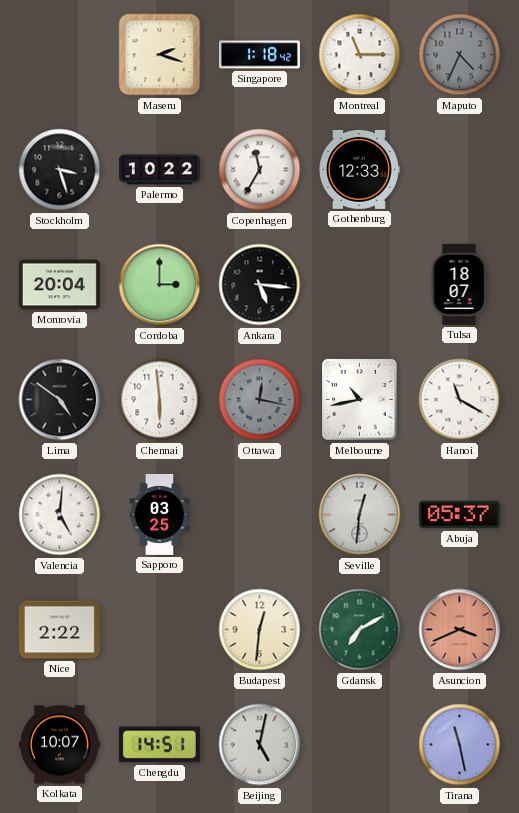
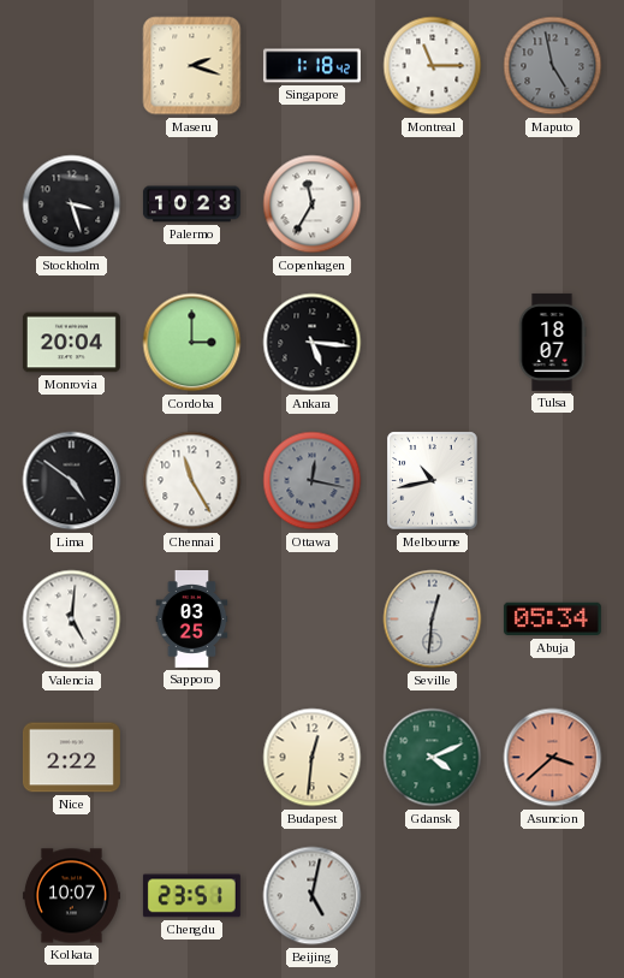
Maputo: 4:34 -> 4:58 (553, 66)
Palermo: 10:22 -> 10:23 (191, 205)
Gothenburg: 12:33 -> none (359, 169)
Chennai: 5:59 -> 11:25 (192, 481)
Hanoi: 11:20 -> none (460, 400)
Abuja: 05:37 -> 05:34 (552, 620)
Gdansk: 7:10 -> 4:11 (433, 758)
Asuncion: 3:41 -> 3:38 (553, 758)
Chengdu: 14:51 -> 23:51 (191, 896)
Tirana: 11:28 -> none (460, 745)
